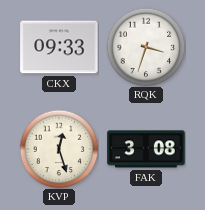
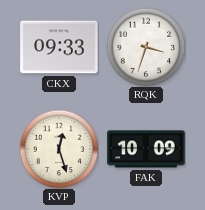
FAK: 3:08 -> 10:09 (146, 149)
